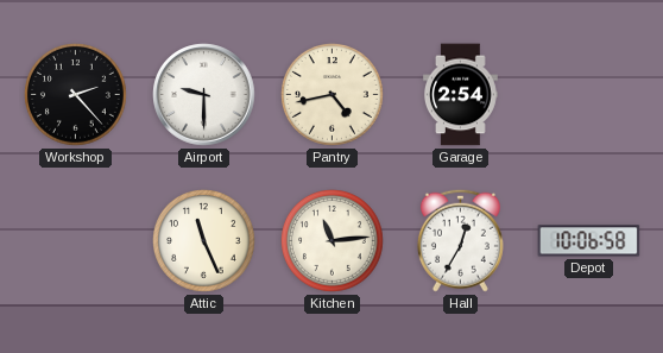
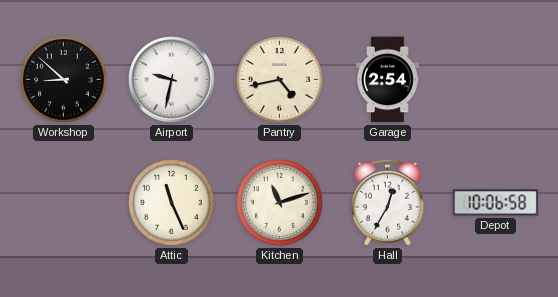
Workshop: 2:23 -> 8:52 (64, 80)
Airport: 9:30 -> 9:32 (172, 80)
Kitchen: 11:14 -> 11:12 (280, 203)
